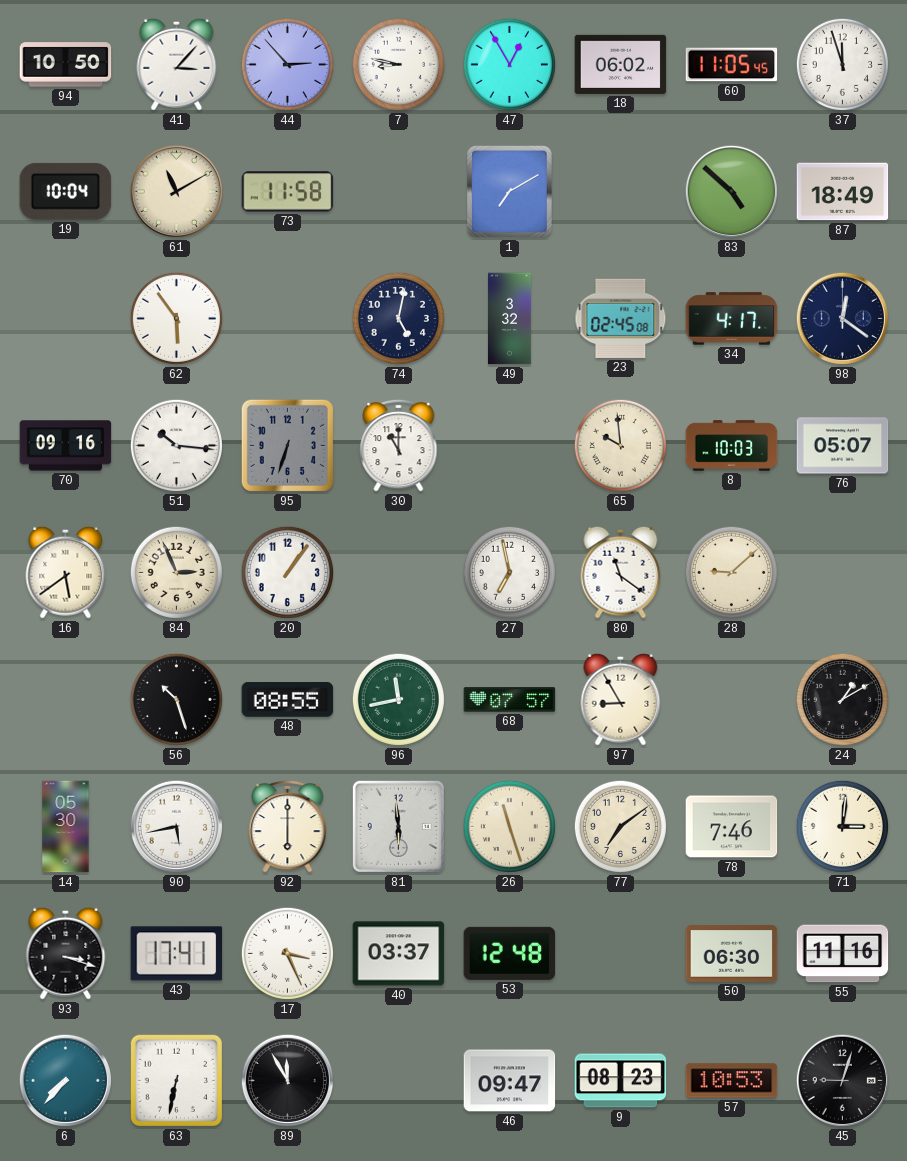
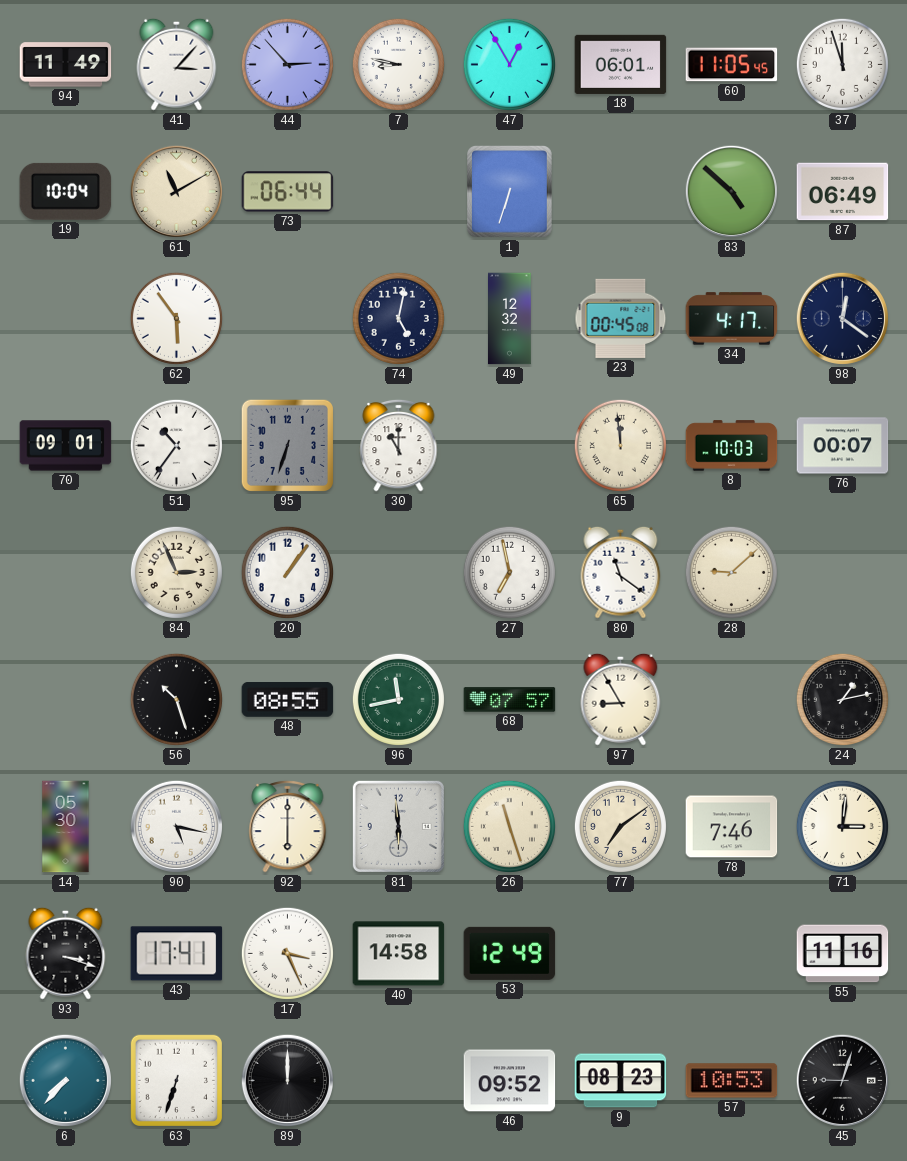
94: 10:50 -> 11:49 (66, 65)
18: 06:02 -> 06:01 (621, 64)
73: 11:58 -> 06:44 (288, 192)
1: 7:10 -> 6:33 (510, 192)
87: 18:49 -> 06:49 (843, 192)
49: 3:32 -> 12:32 (510, 319)
23: 02:45 -> 00:45 (621, 318)
70: 09:16 -> 09:01 (66, 446)
51: 10:16 -> 10:36 (176, 445)
65: 9:59 -> 11:59 (620, 445)
76: 05:07 -> 00:07 (843, 446)
16: 5:39 -> none (66, 572)
24: 1:10 -> 1:13 (842, 699)
90: 5:43 -> 5:17 (176, 826)
40: 03:37 -> 14:58 (399, 954)
53: 12:48 -> 12:49 (510, 953)
50: 06:30 -> none (732, 954)
63: 6:32 -> 6:33 (176, 1080)
89: 11:55 -> 12:00 (287, 1080)
46: 09:47 -> 09:52 (510, 1081)
